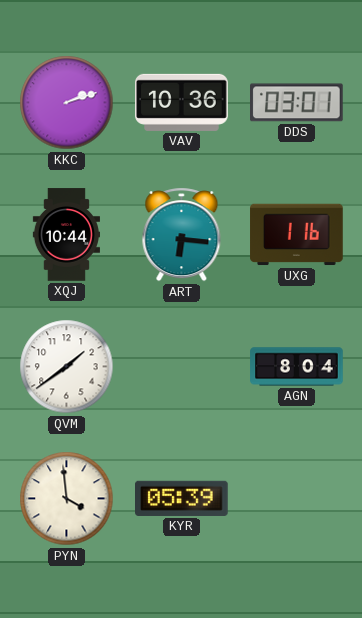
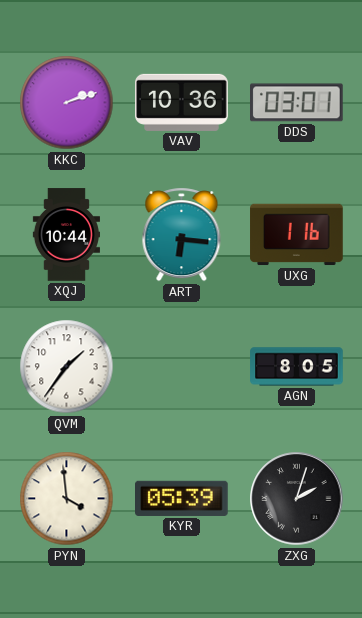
QVM: 1:39 -> 1:36 (67, 367)
AGN: 8:04 -> 8:05 (297, 367)
ZXG: none -> 2:03 (297, 499)
